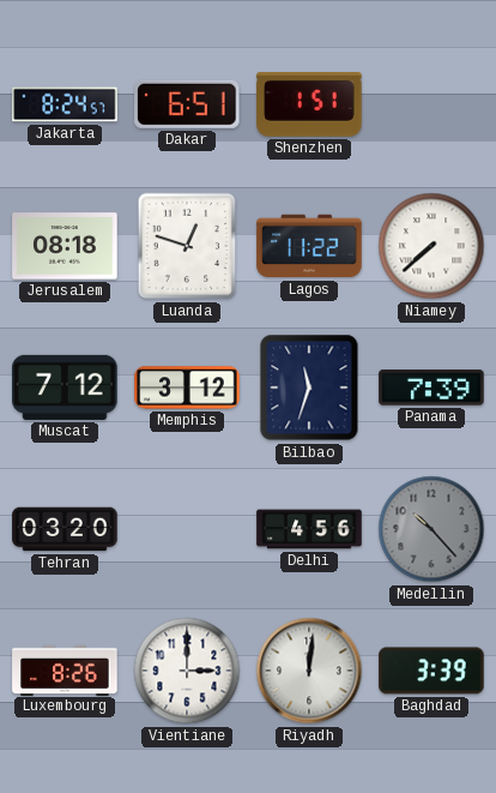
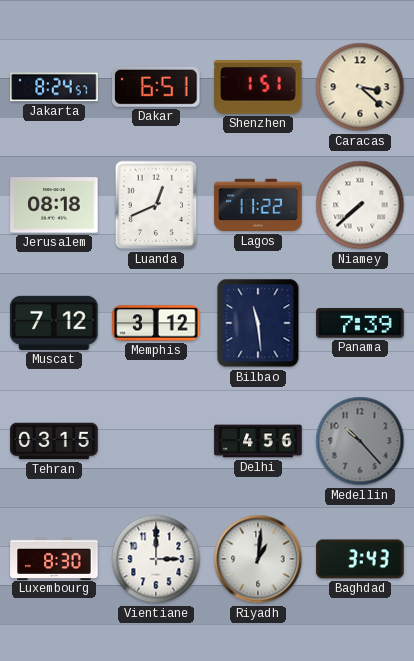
Caracas: none -> 3:22 (360, 87)
Luanda: 12:48 -> 12:41 (156, 205)
Bilbao: 11:33 -> 11:29 (258, 323)
Tehran: 03:20 -> 03:15 (54, 441)
Luxembourg: 8:26 -> 8:30 (54, 558)
Riyadh: 12:01 -> 1:01 (258, 559)
Baghdad: 3:39 -> 3:43 (360, 559)
